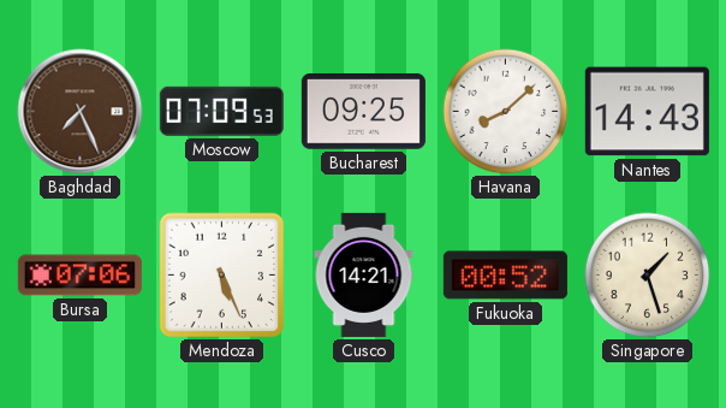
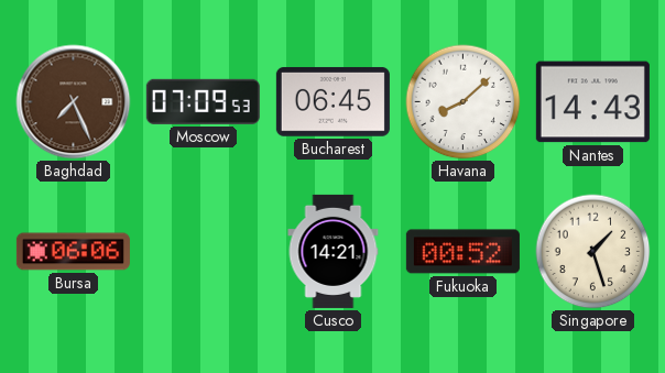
Bucharest: 09:25 -> 06:45 (332, 101)
Bursa: 07:06 -> 06:06 (73, 252)
Mendoza: 5:26 -> none (222, 276)
